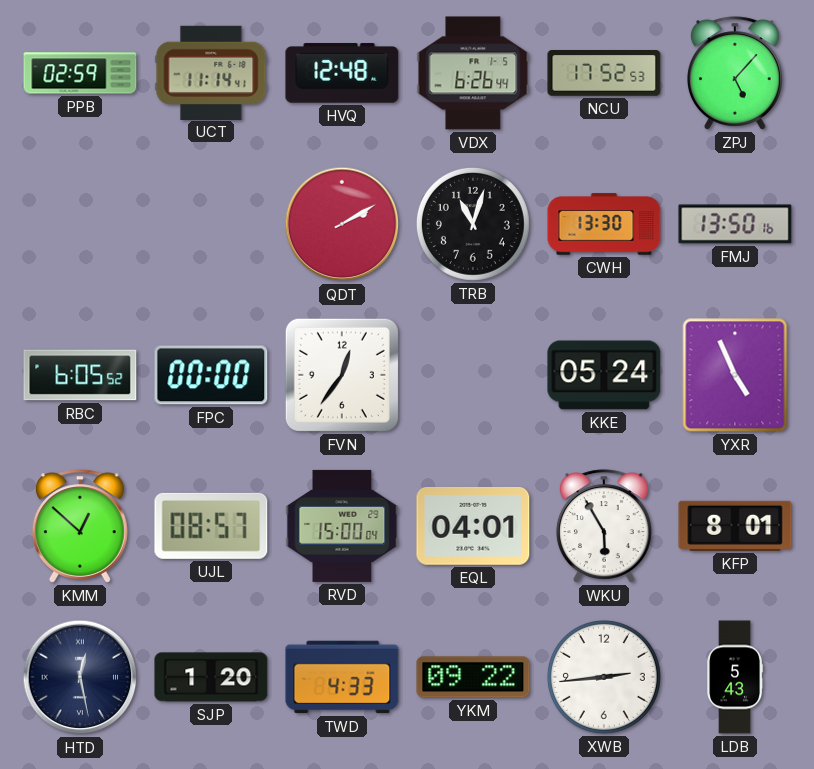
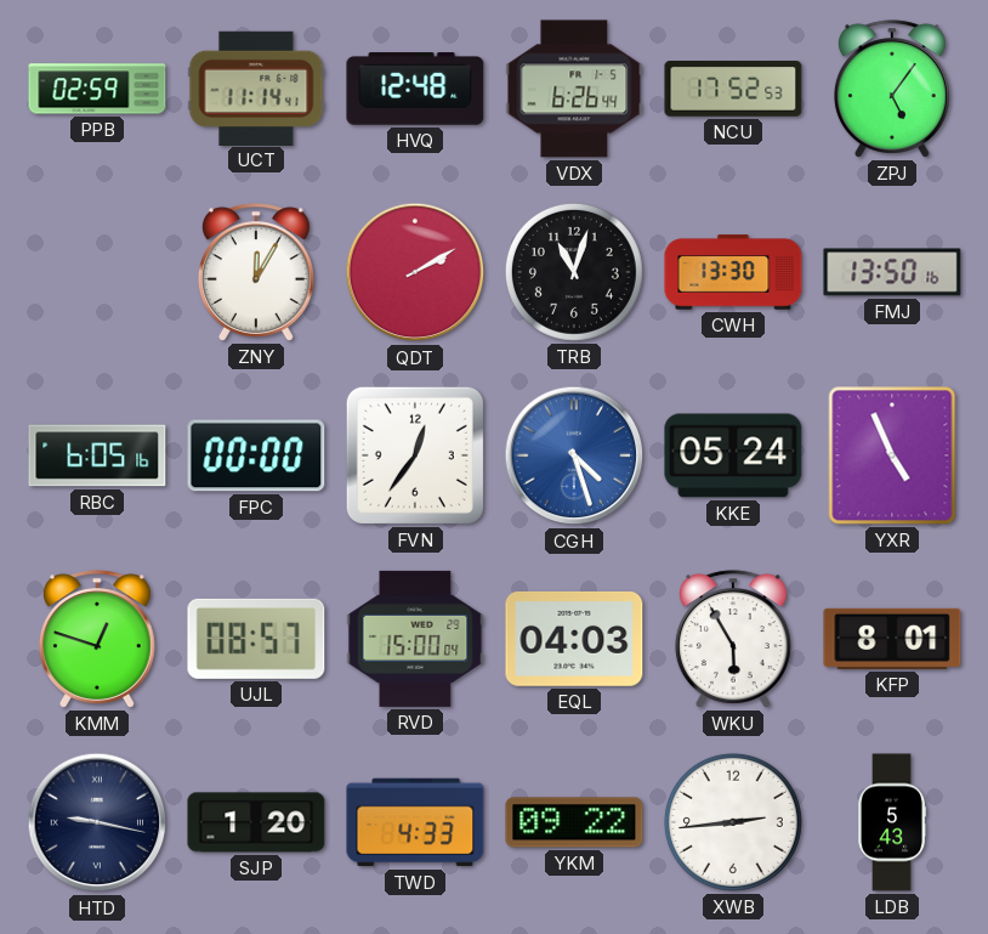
ZPJ: 5:07 -> 5:06 (892, 89)
ZNY: none -> 12:05 (256, 272)
RBC: 6:05:52 -> 6:05:16 (97, 455)
CGH: none -> 4:27 (574, 455)
KMM: 12:52 -> 12:48 (97, 639)
EQL: 04:01 -> 04:03 (574, 639)
HTD: 12:28 -> 9:17 (97, 822)
